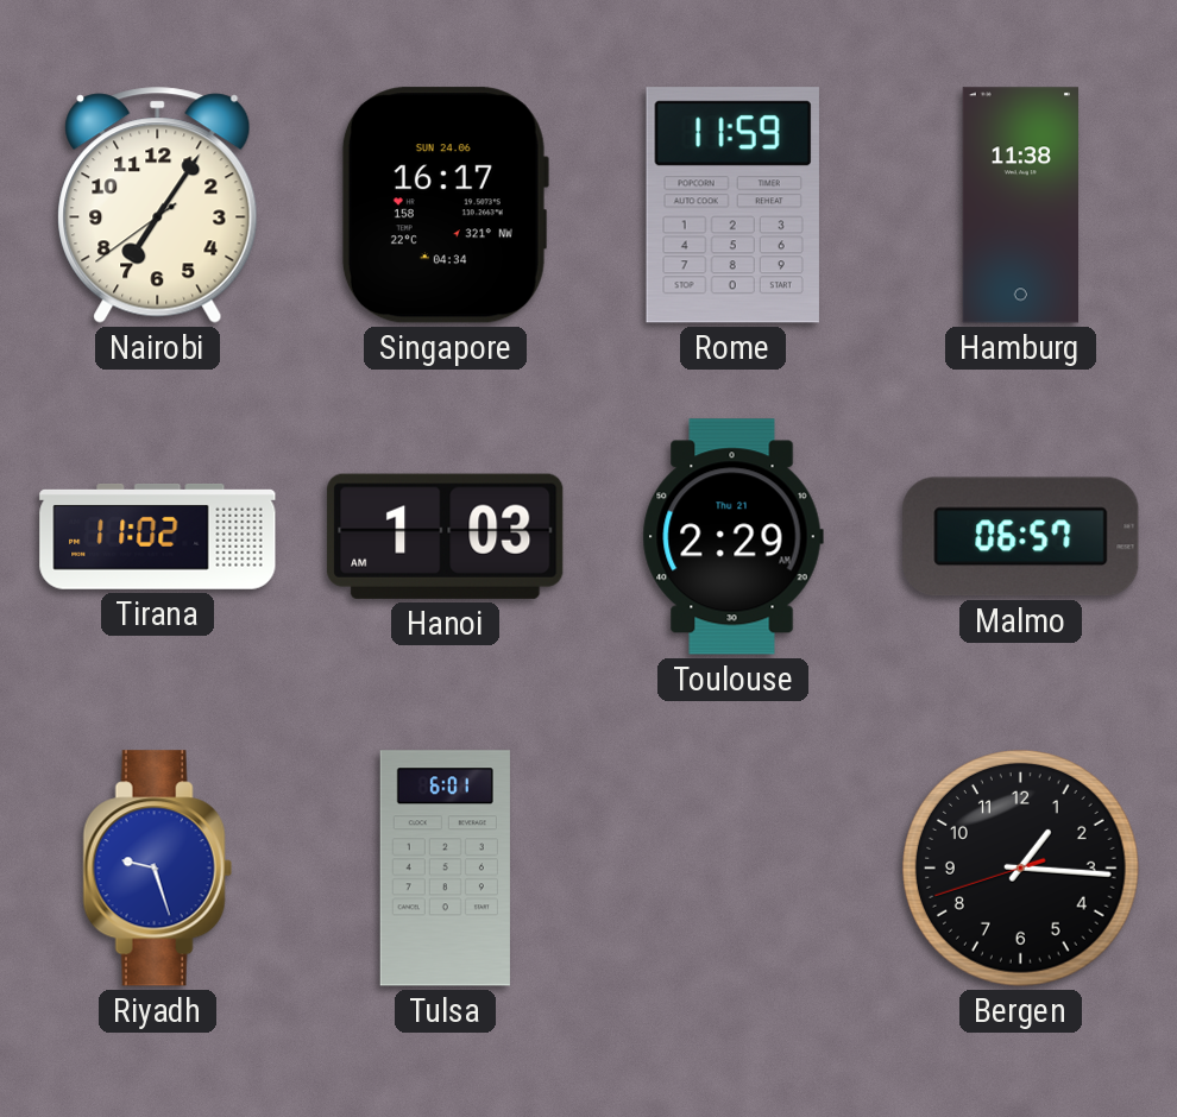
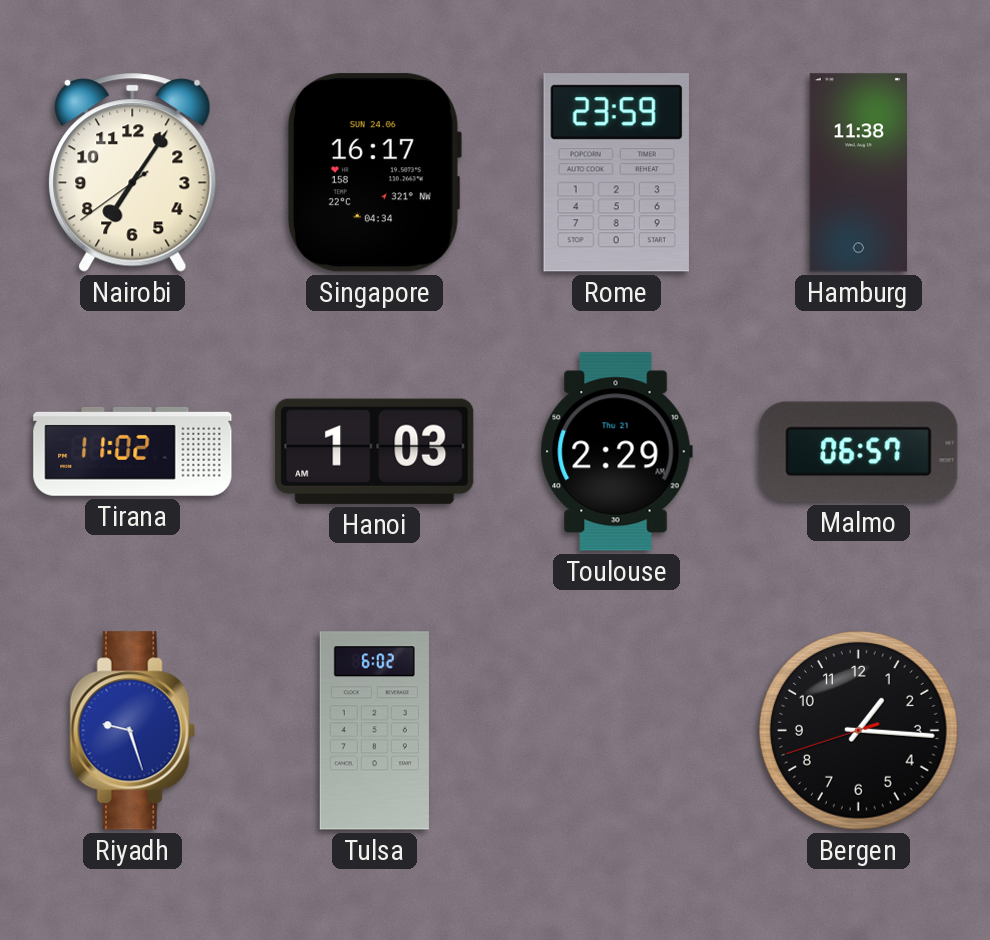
Rome: 11:59 -> 23:59 (616, 173)
Tulsa: 6:01 -> 6:02 (374, 731)
